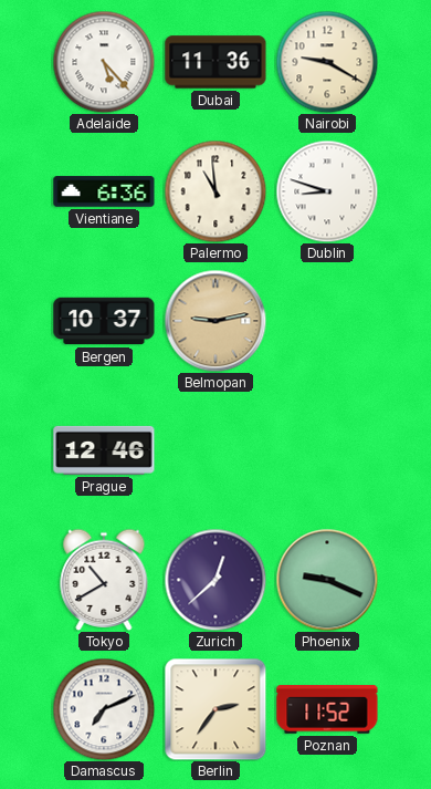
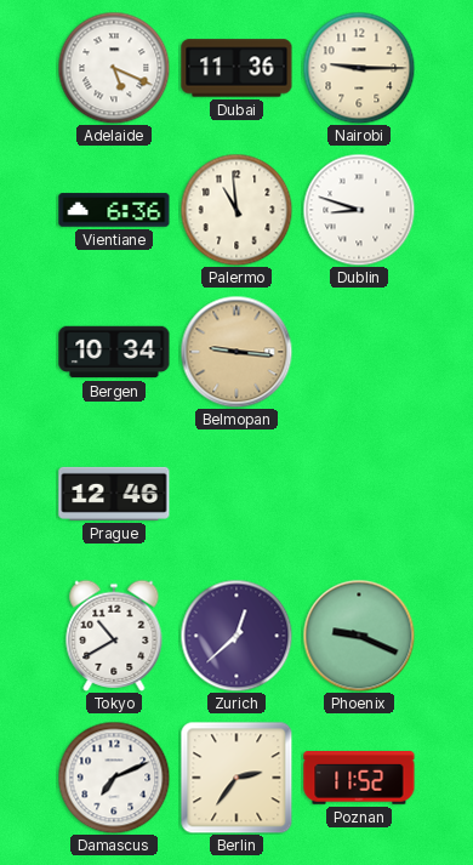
Adelaide: 5:23 -> 5:19 (114, 68)
Nairobi: 9:20 -> 9:15 (359, 68)
Bergen: 10:37 -> 10:34 (114, 352)
Belmopan: 9:13 -> 9:16 (236, 352)
